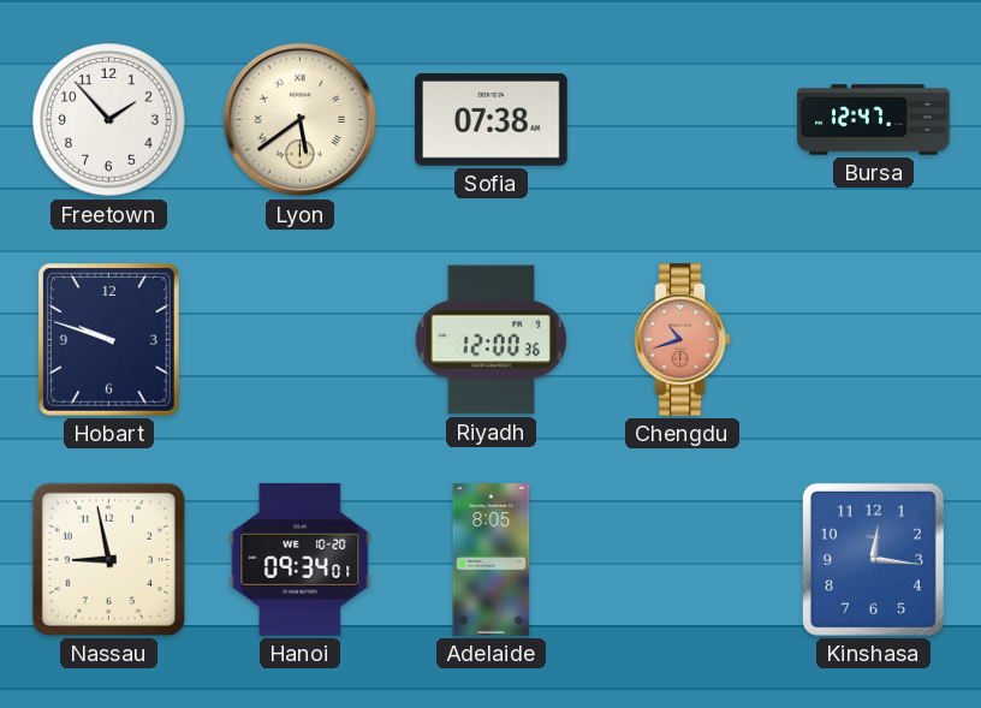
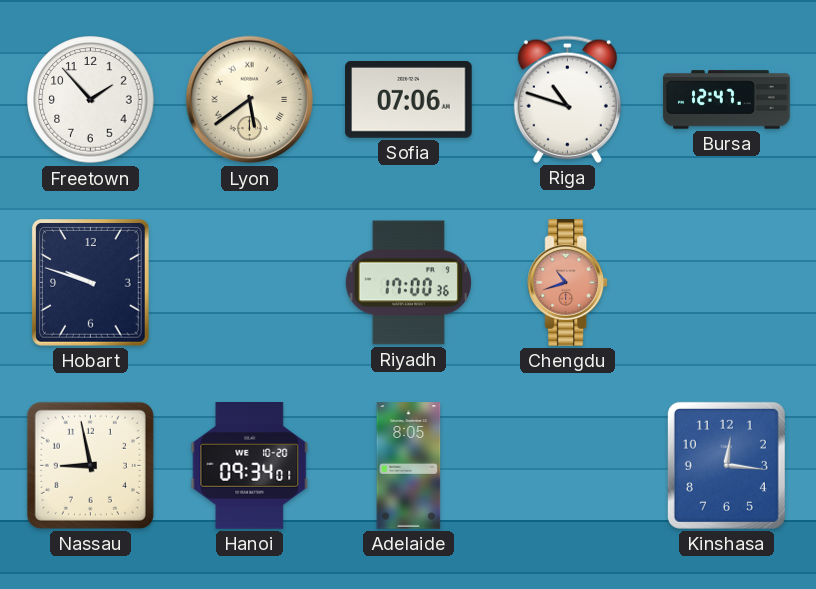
Sofia: 07:38 -> 07:06 (409, 99)
Riga: none -> 10:48 (567, 99)
Riyadh: 12:00 -> 17:00 (408, 283)
